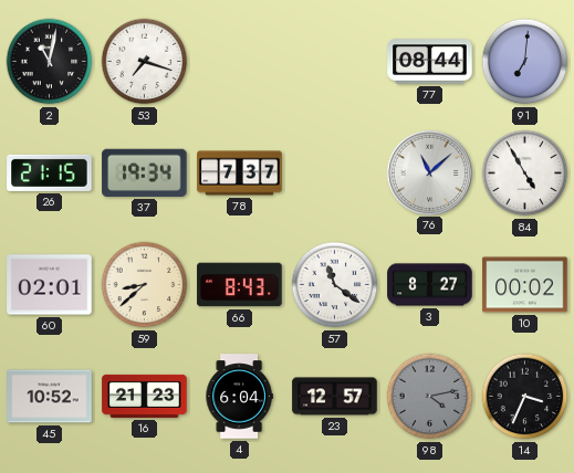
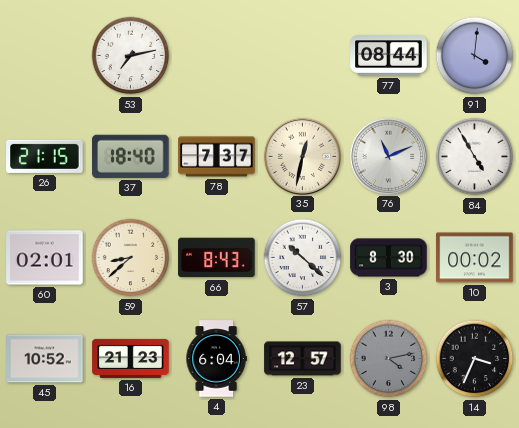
2: 11:02 -> none (50, 62)
53: 7:18 -> 7:13 (131, 56)
91: 7:01 -> 4:01 (475, 56)
37: 19:34 -> 18:40 (131, 156)
35: none -> 12:32 (302, 156)
76: 11:08 -> 11:11 (388, 156)
57: 11:21 -> 10:22 (303, 258)
3: 8:27 -> 8:30 (389, 258)
